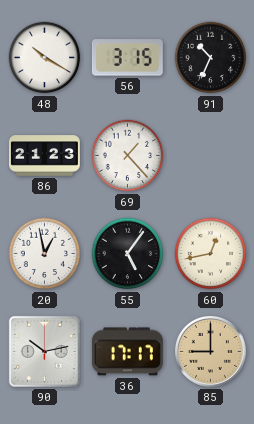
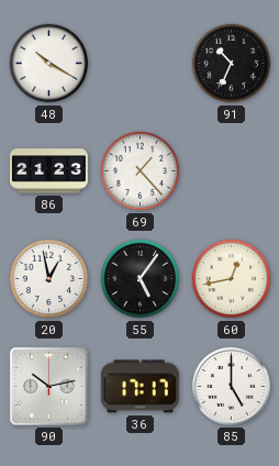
56: 3:15 -> none (127, 58)
85: 9:00 -> 5:00 (231, 386)
85 dial: champagne -> white (231, 386)
